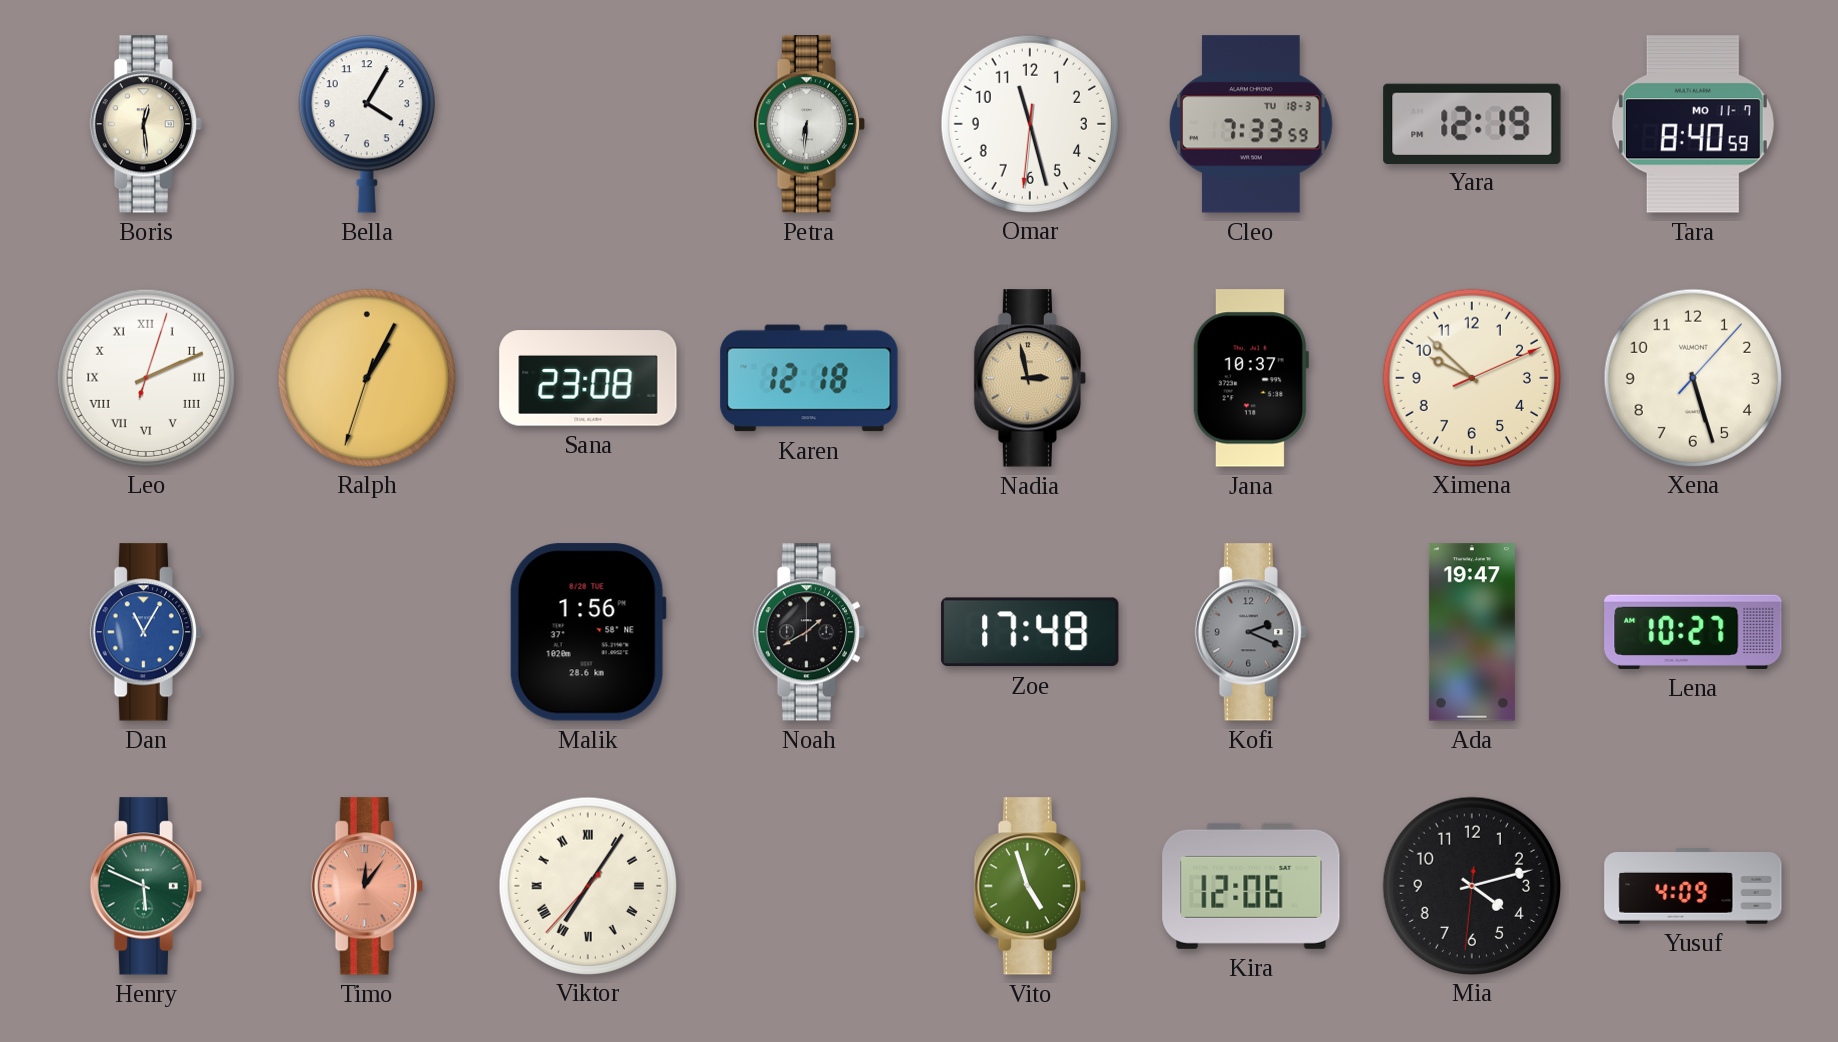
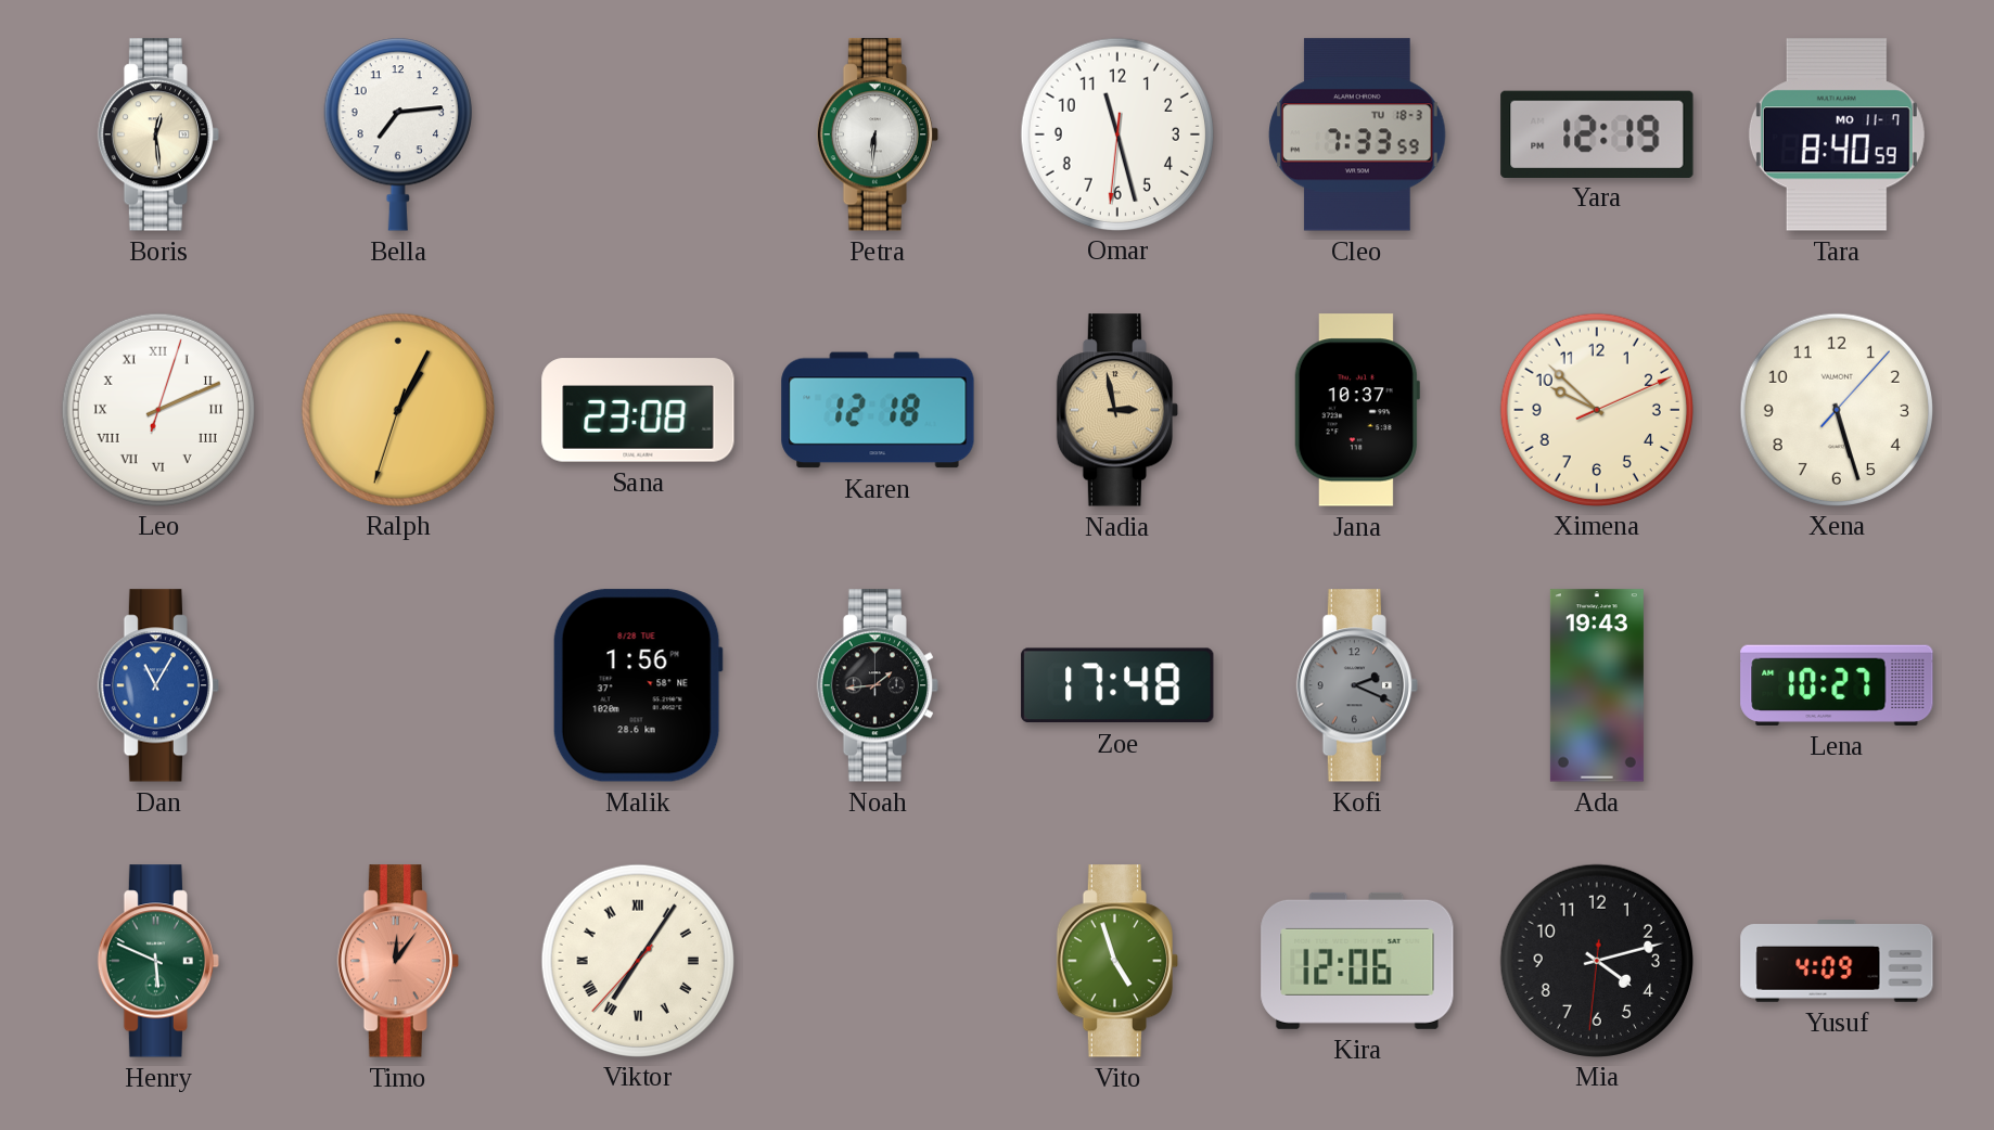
Bella: 4:05 -> 7:14 (398, 134)
Noah: 1:40 -> 1:44 (878, 685)
Ada: 19:47 -> 19:43 (1597, 685)
